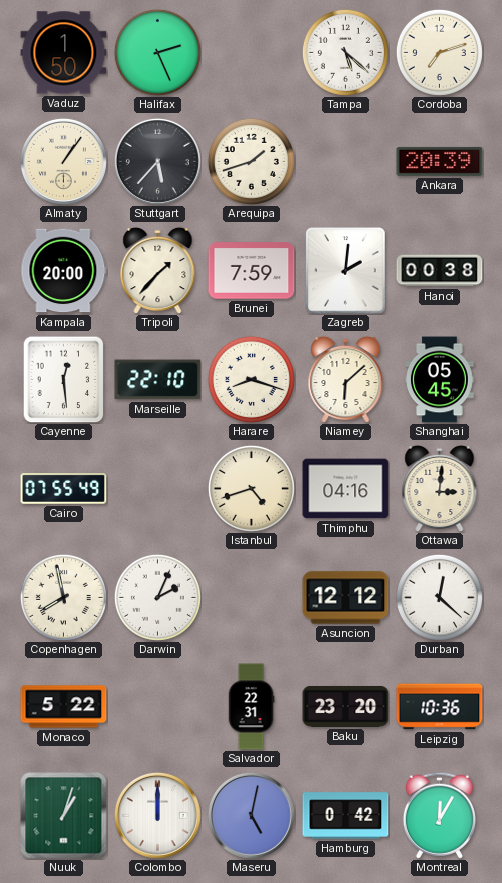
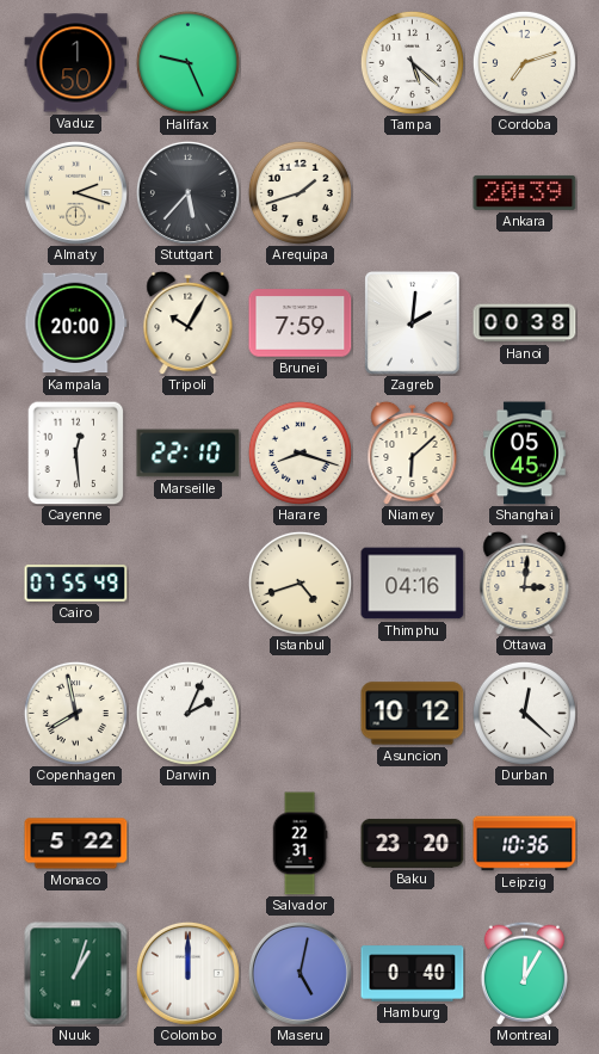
Halifax: 2:26 -> 9:26 (187, 62)
Almaty: 1:06 -> 2:18 (75, 192)
Tripoli: 1:37 -> 10:05 (189, 322)
Asuncion: 12:12 -> 10:12 (413, 714)
Hamburg: 0:42 -> 0:40 (413, 974)
